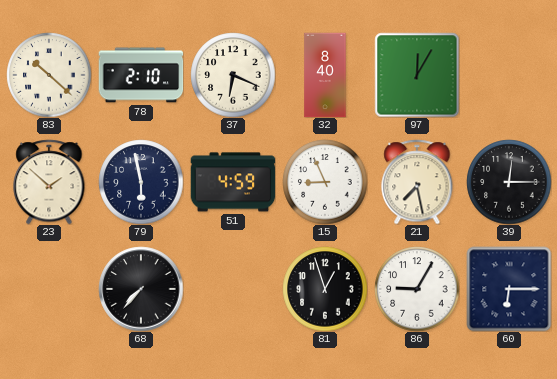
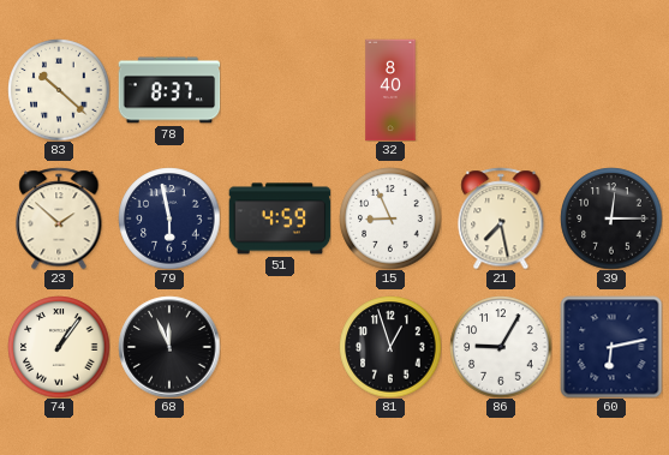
78: 2:10 -> 8:37 (169, 90)
37: 6:19 -> none (233, 75)
97: 12:05 -> none (417, 75)
74: none -> 1:06 (59, 347)
68: 7:37 -> 11:56 (169, 347)
60: 6:15 -> 6:13 (611, 347)
